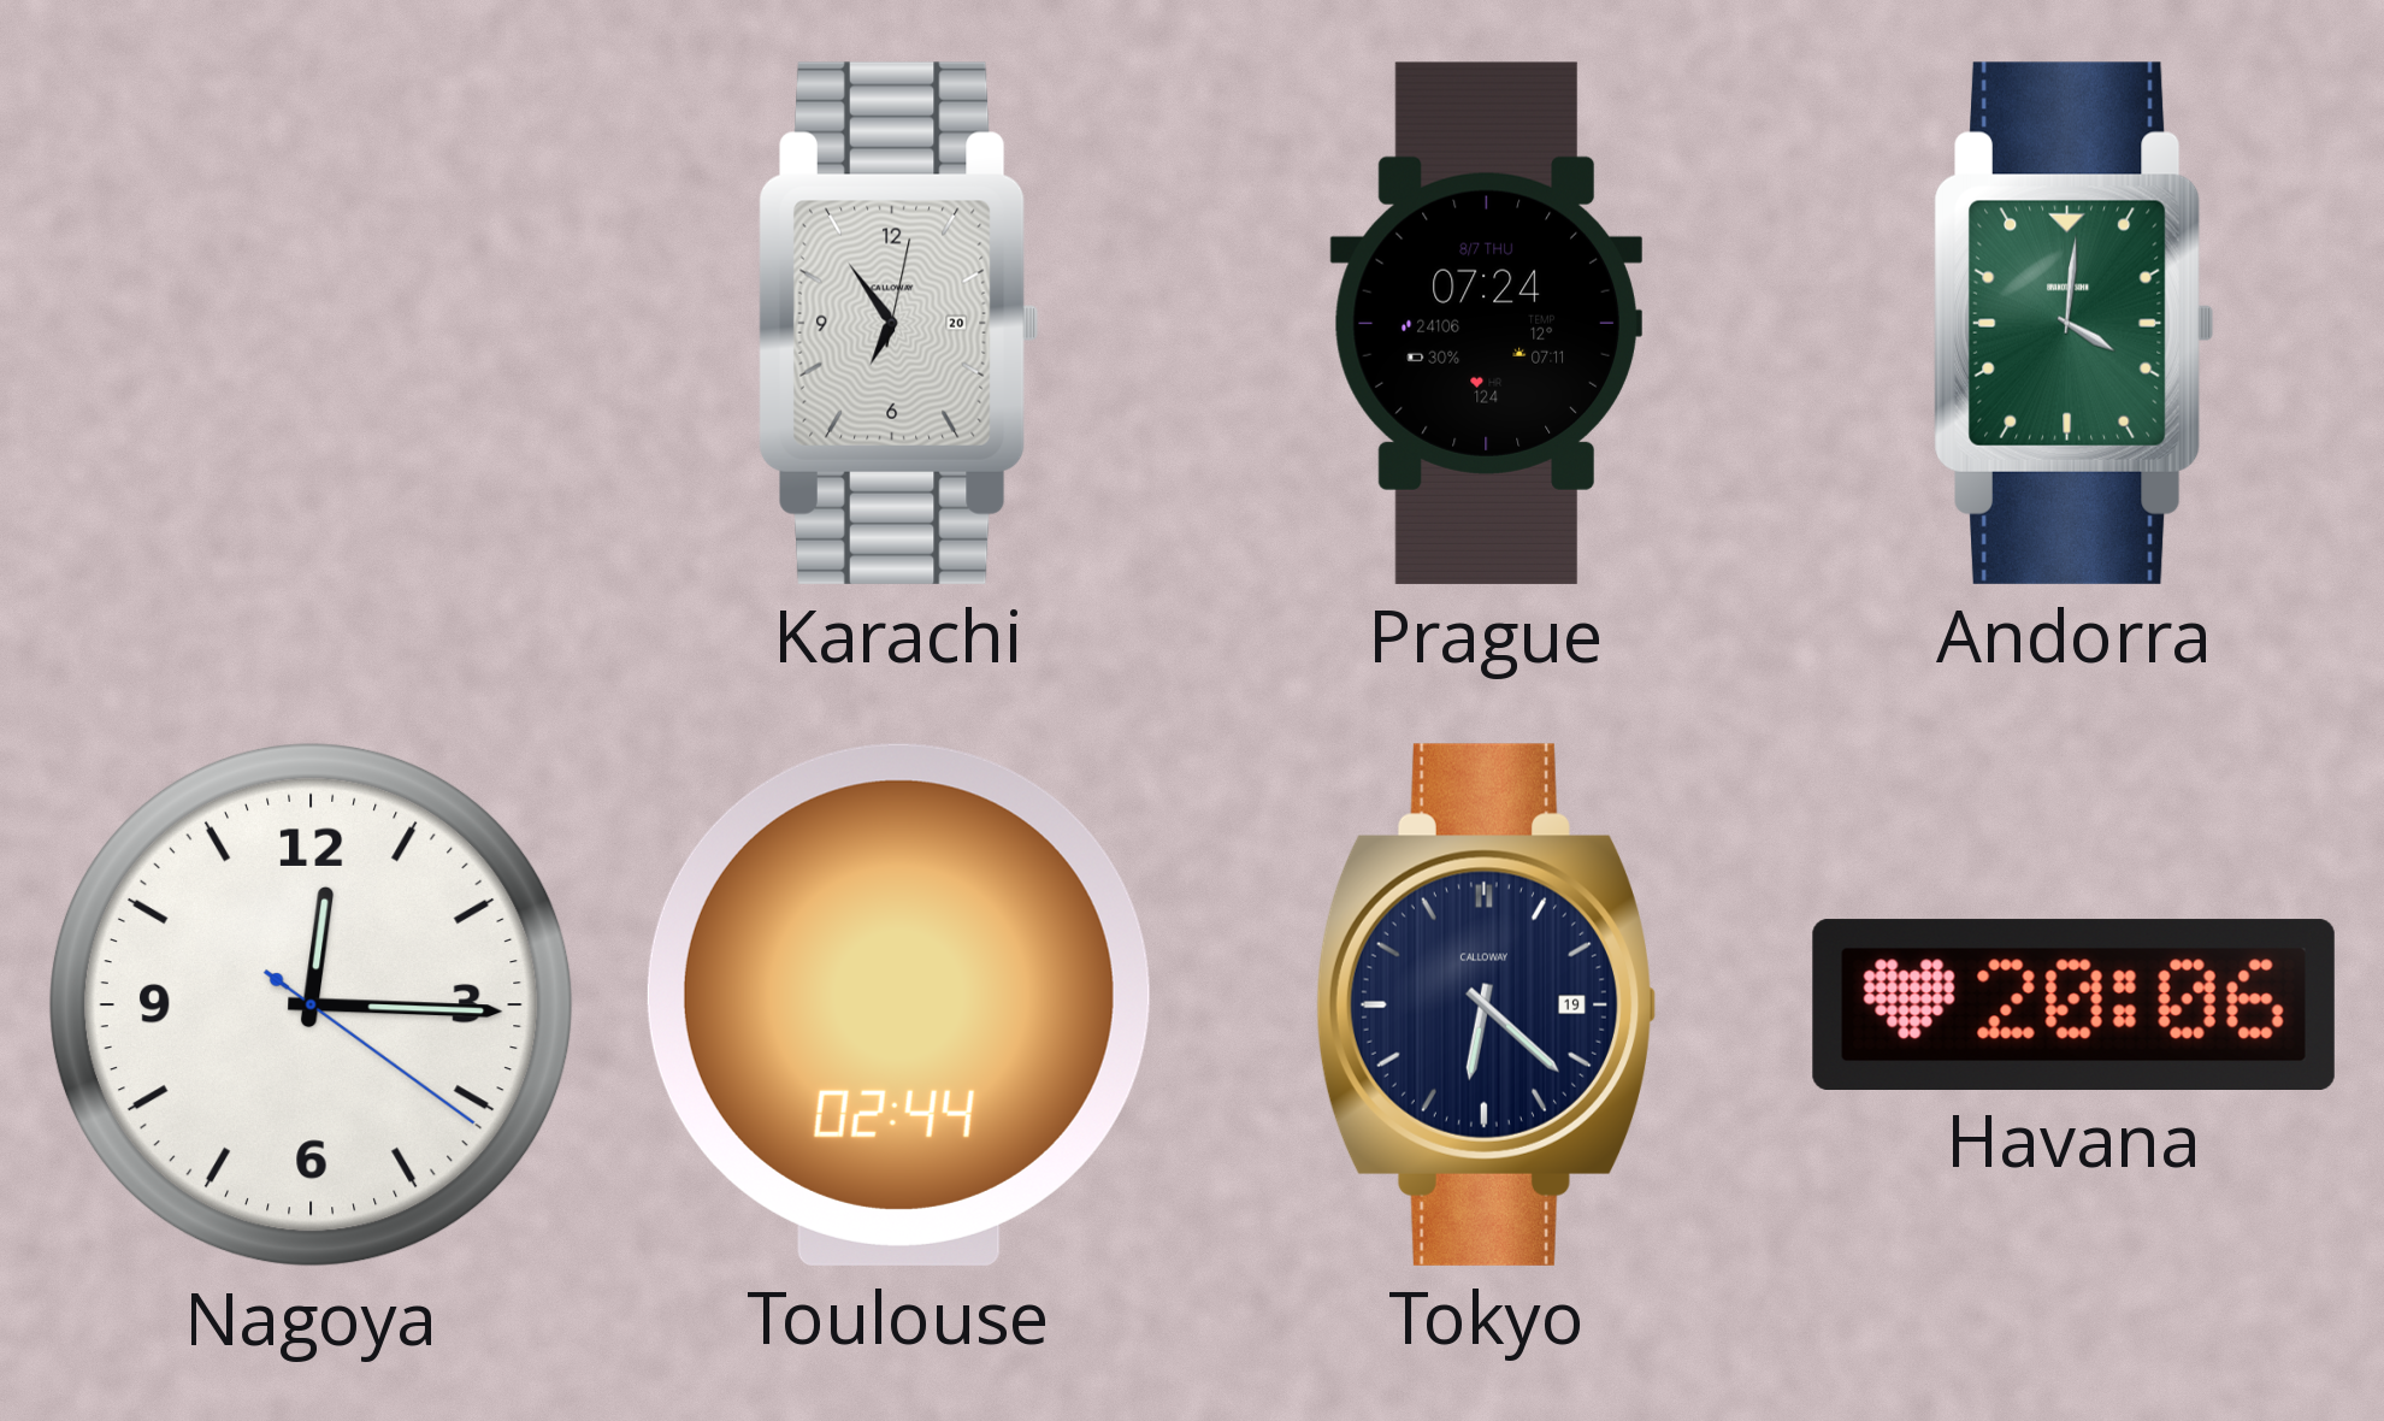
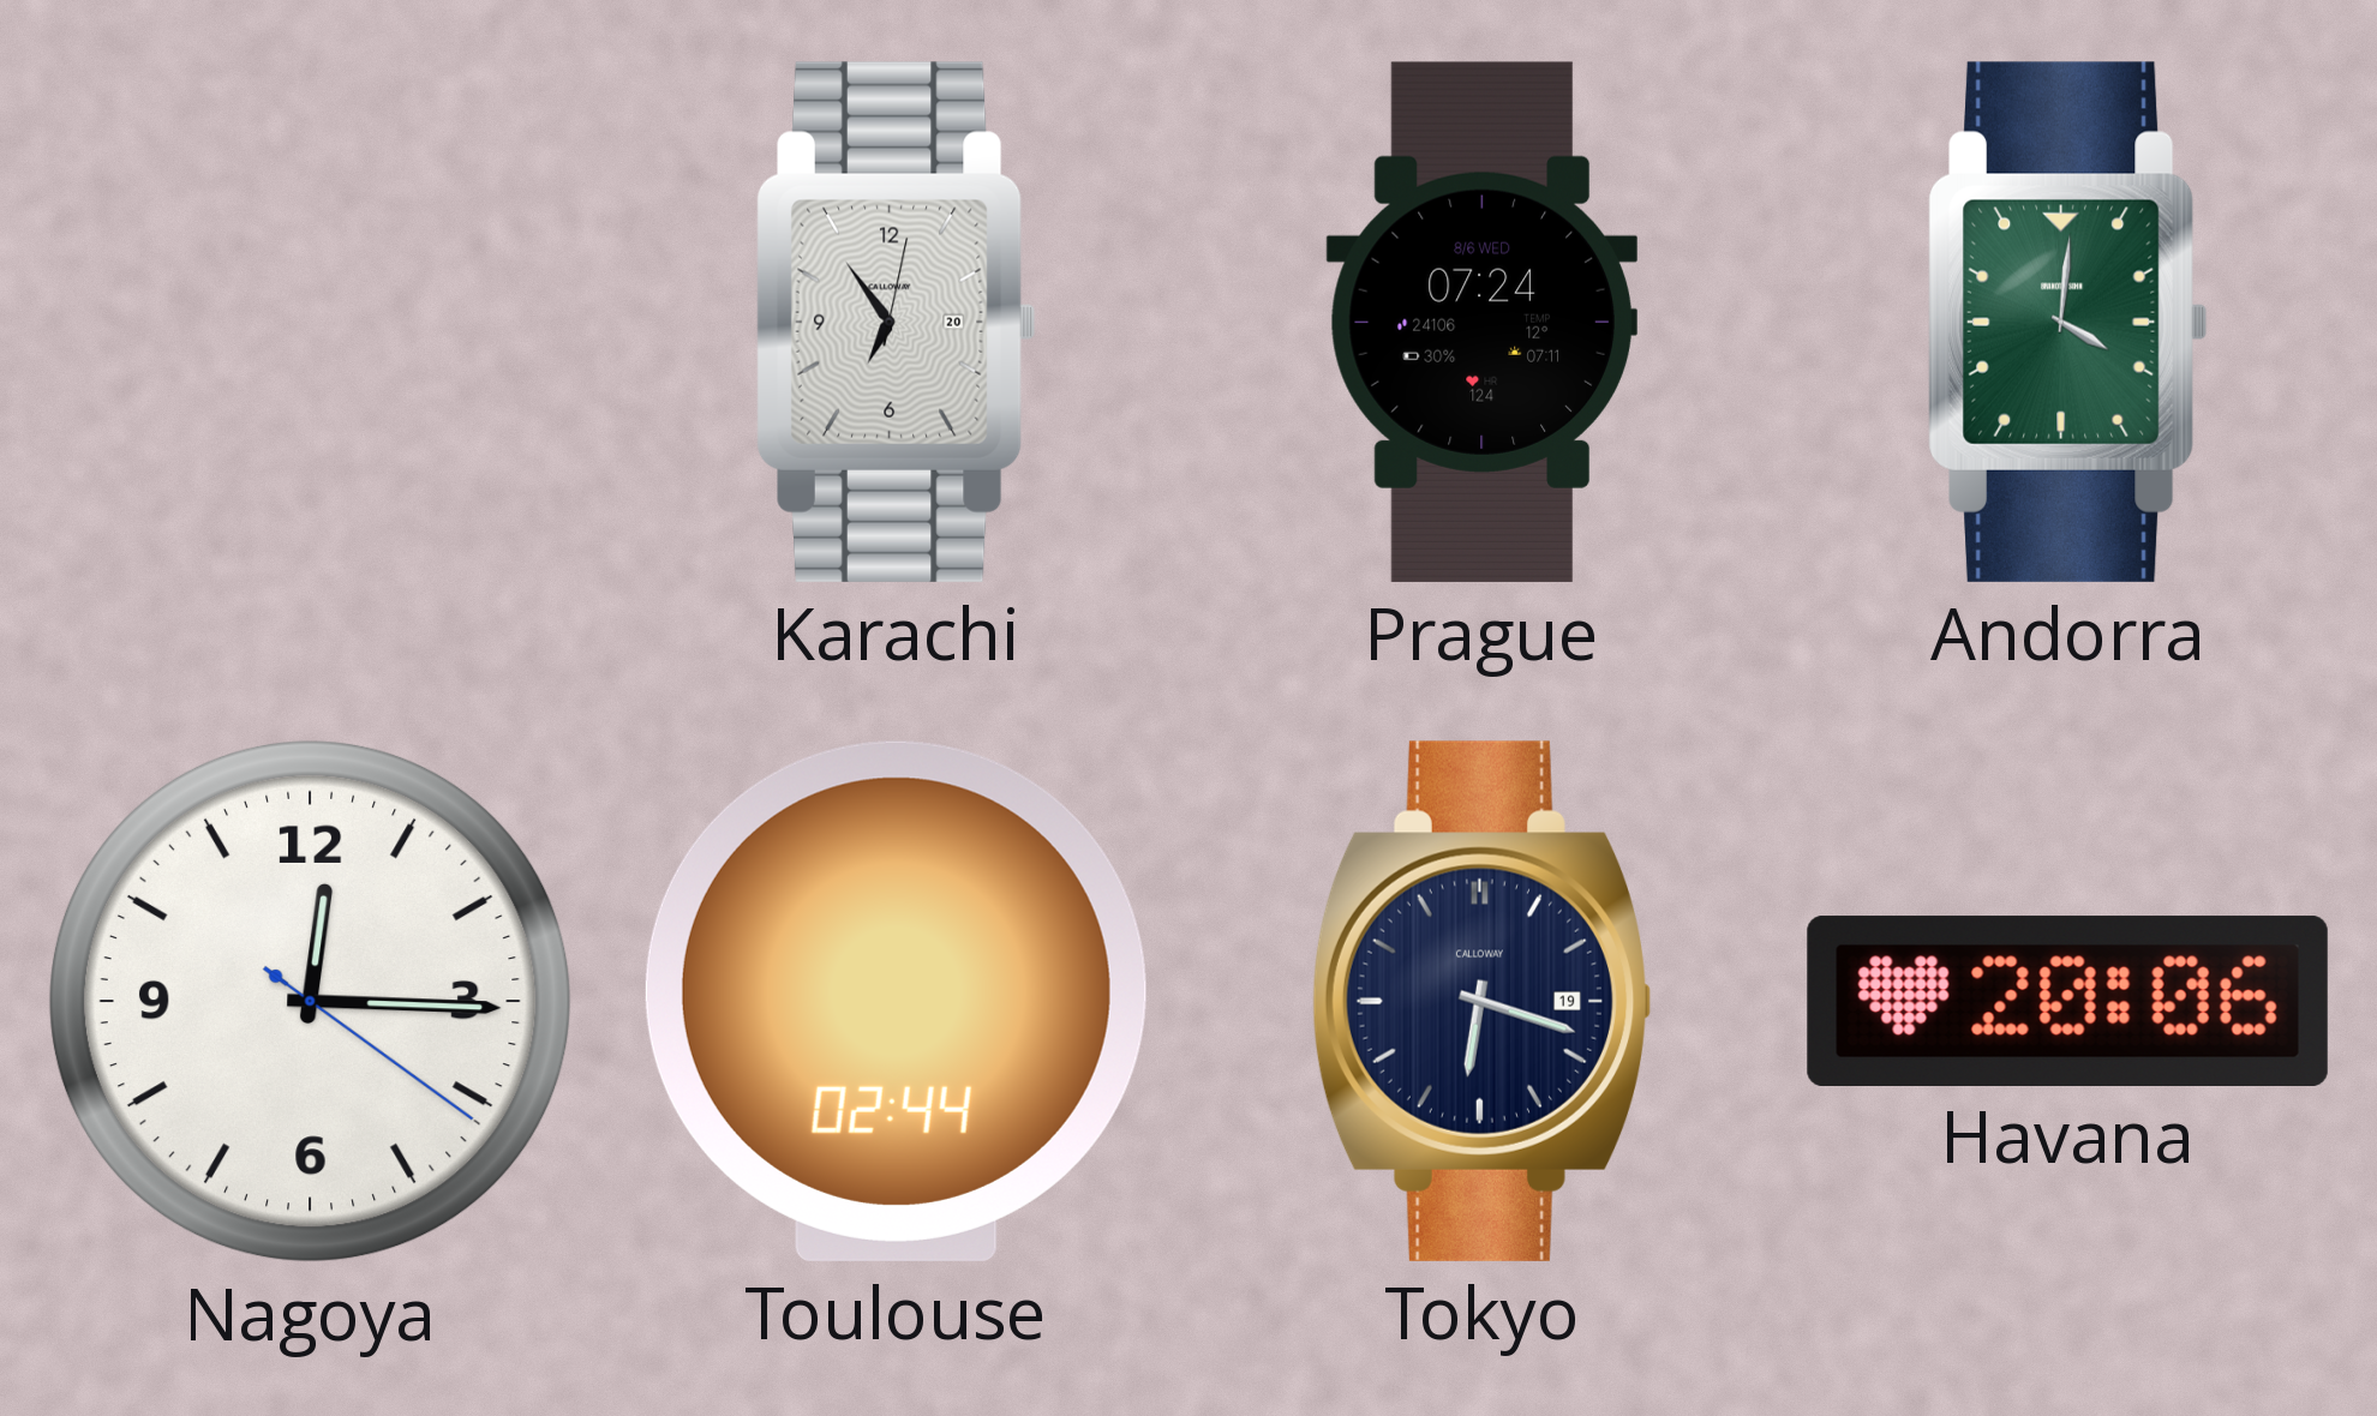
Prague date: 8/7 THU -> 8/6 WED (1481, 322)
Tokyo: 6:22 -> 6:18 (1481, 1001)
